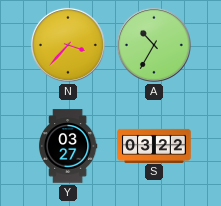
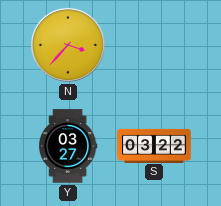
A: 10:35 -> none (154, 45)
